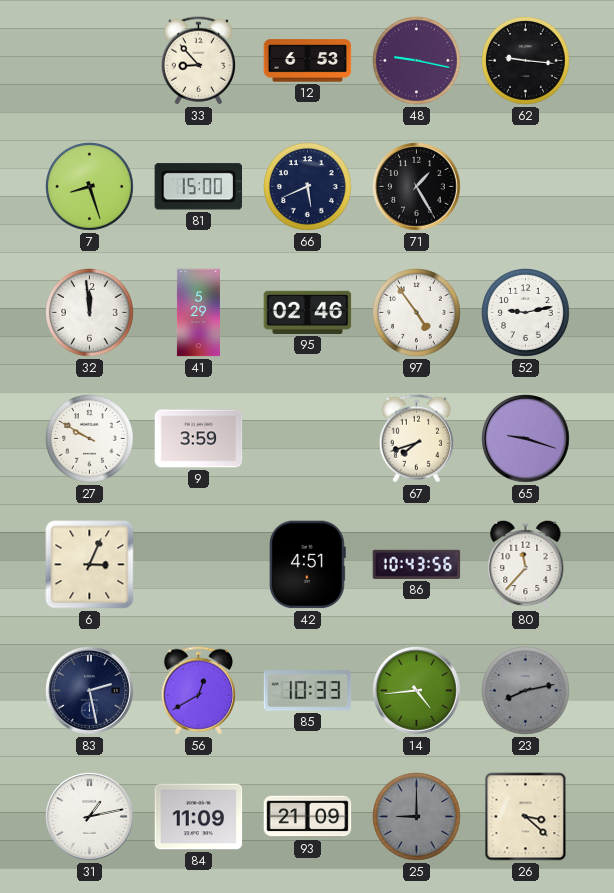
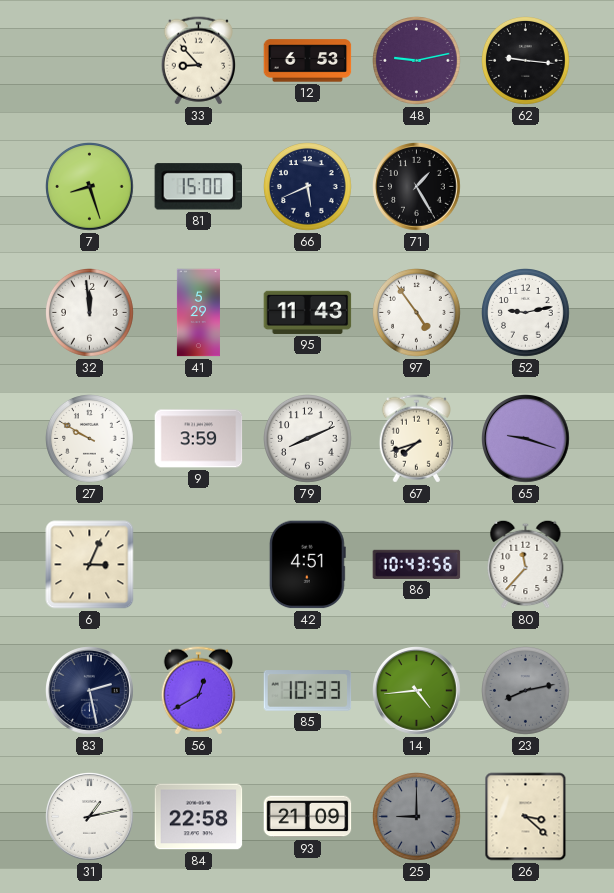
48: 9:17 -> 9:13 (417, 61)
95: 02:46 -> 11:43 (308, 312)
79: none -> 8:11 (308, 439)
84: 11:09 -> 22:58 (199, 817)
